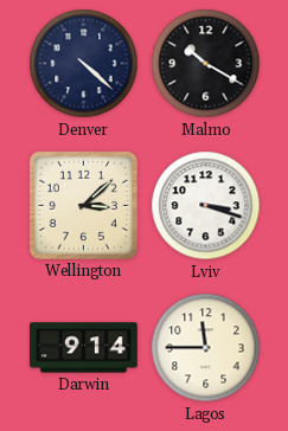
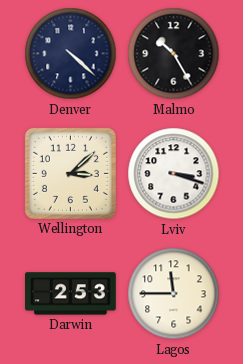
Malmo: 10:20 -> 10:25 (174, 54)
Darwin: 9:14 -> 2:53 (71, 294)
